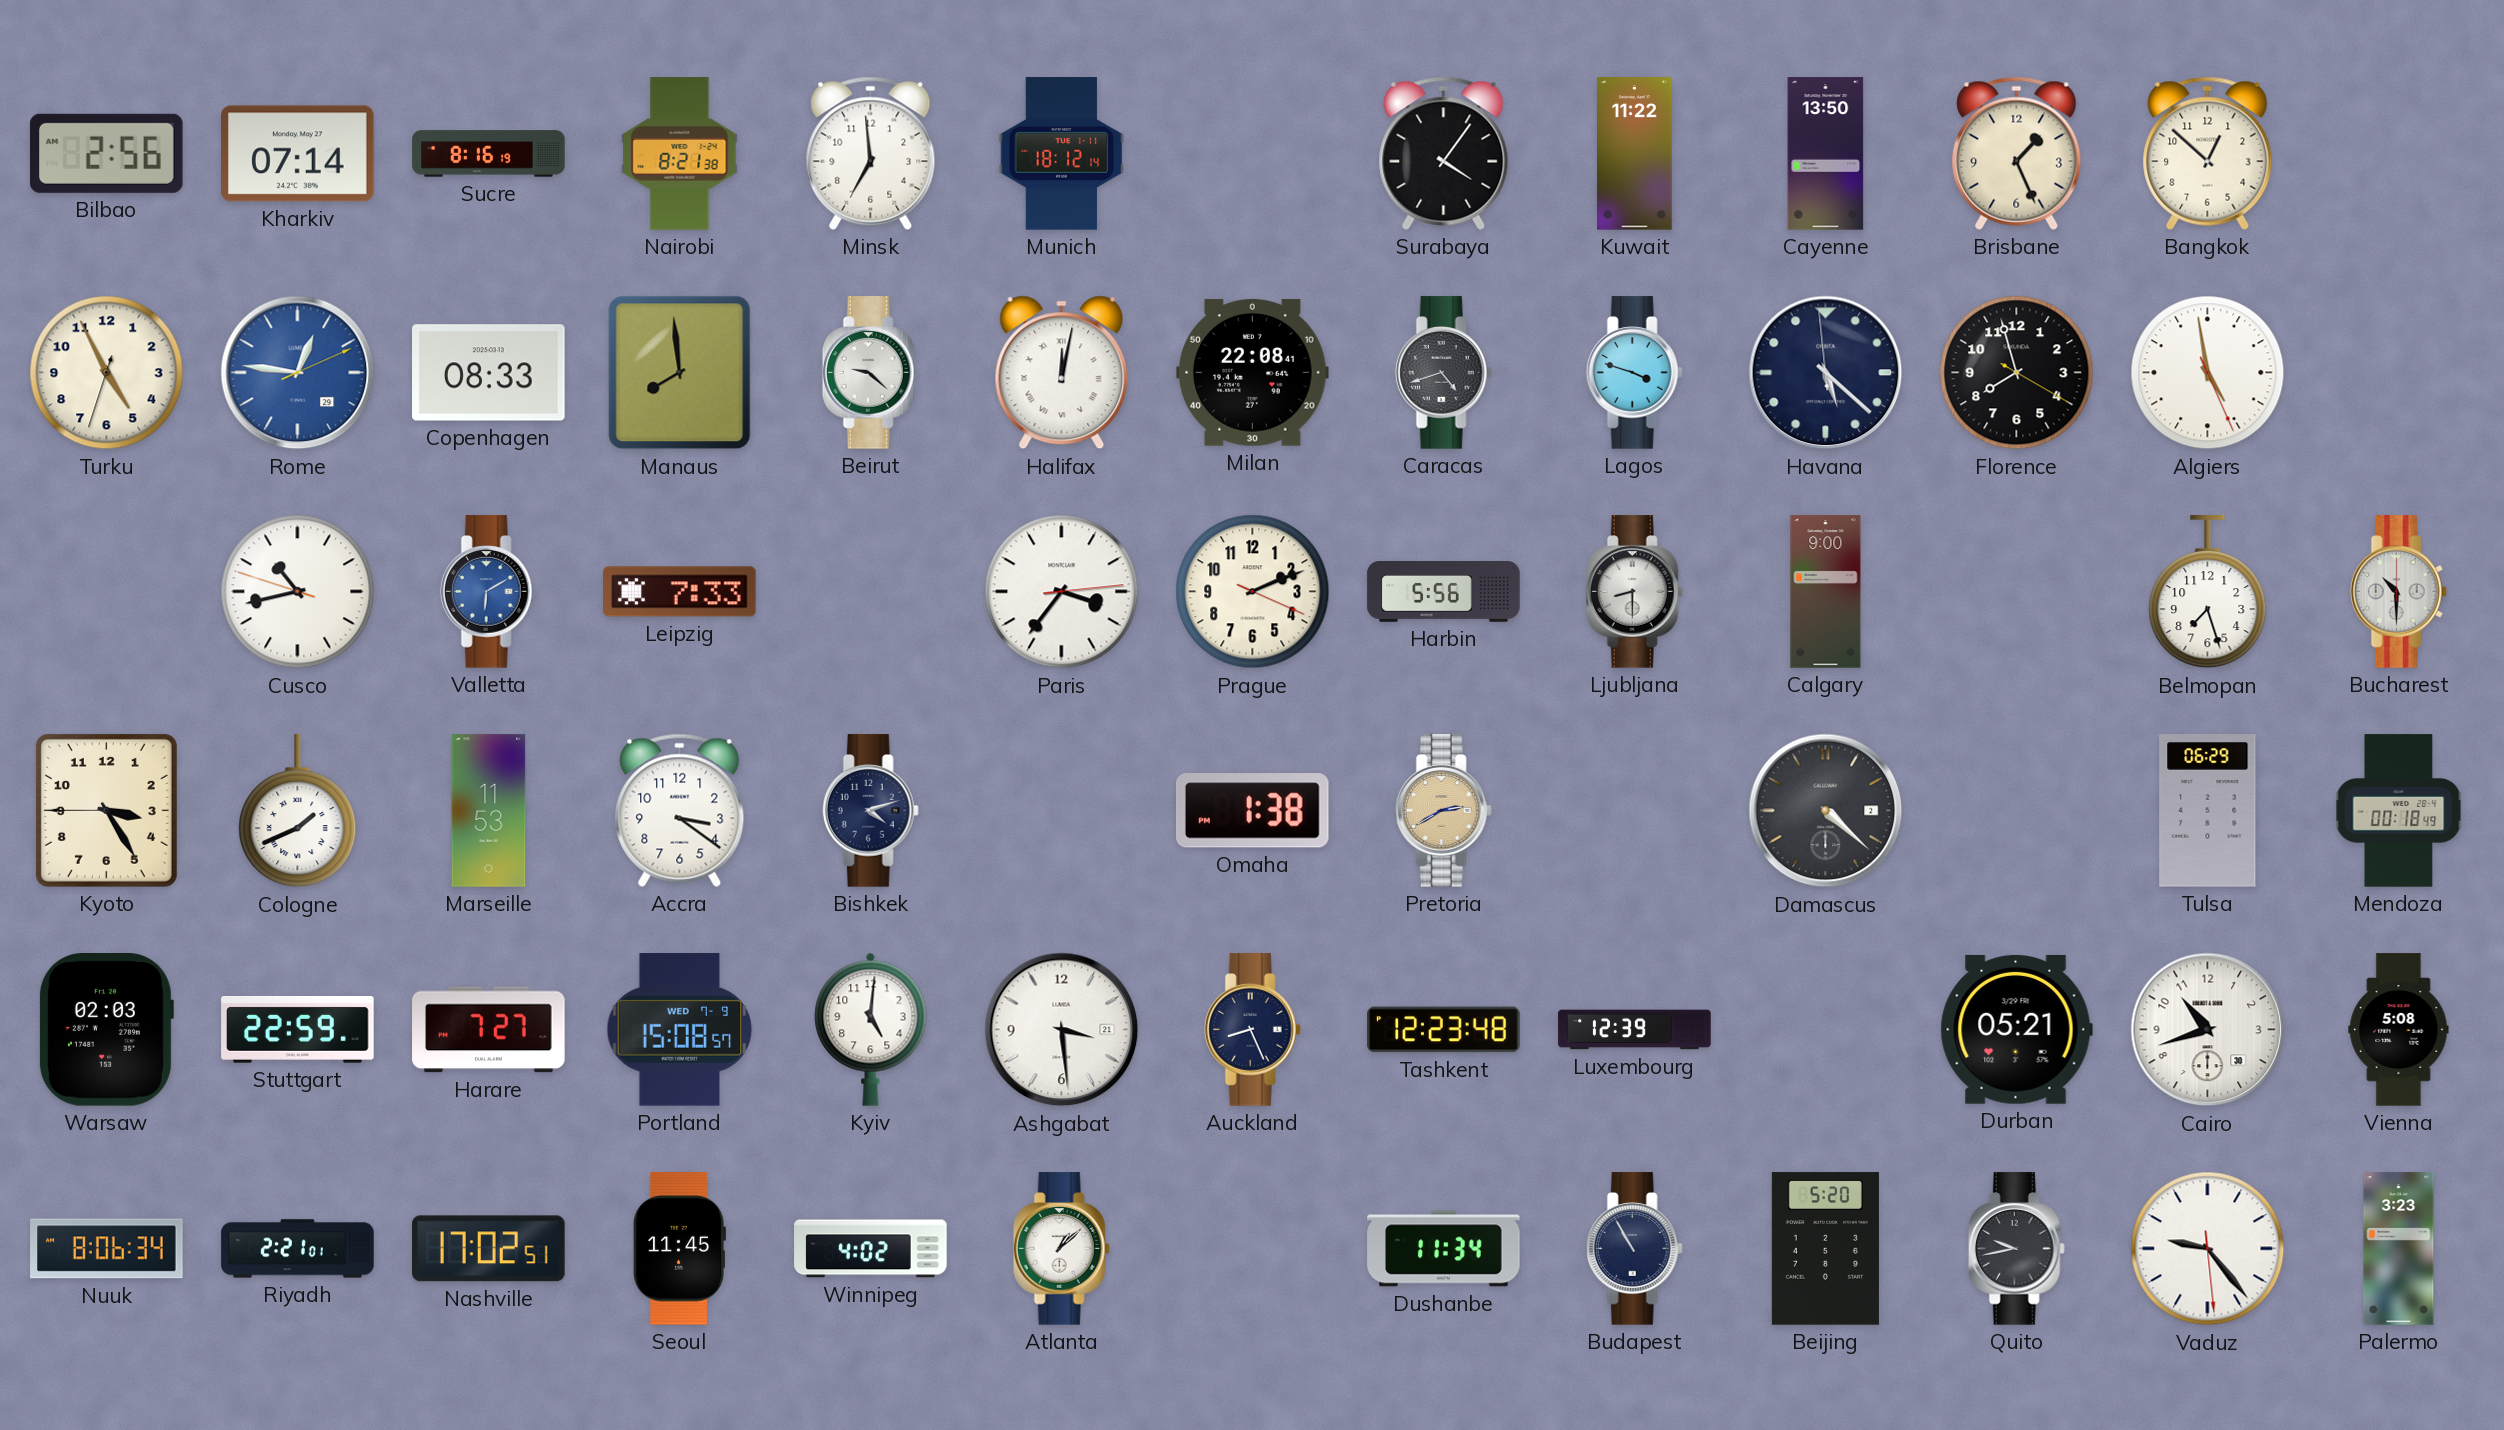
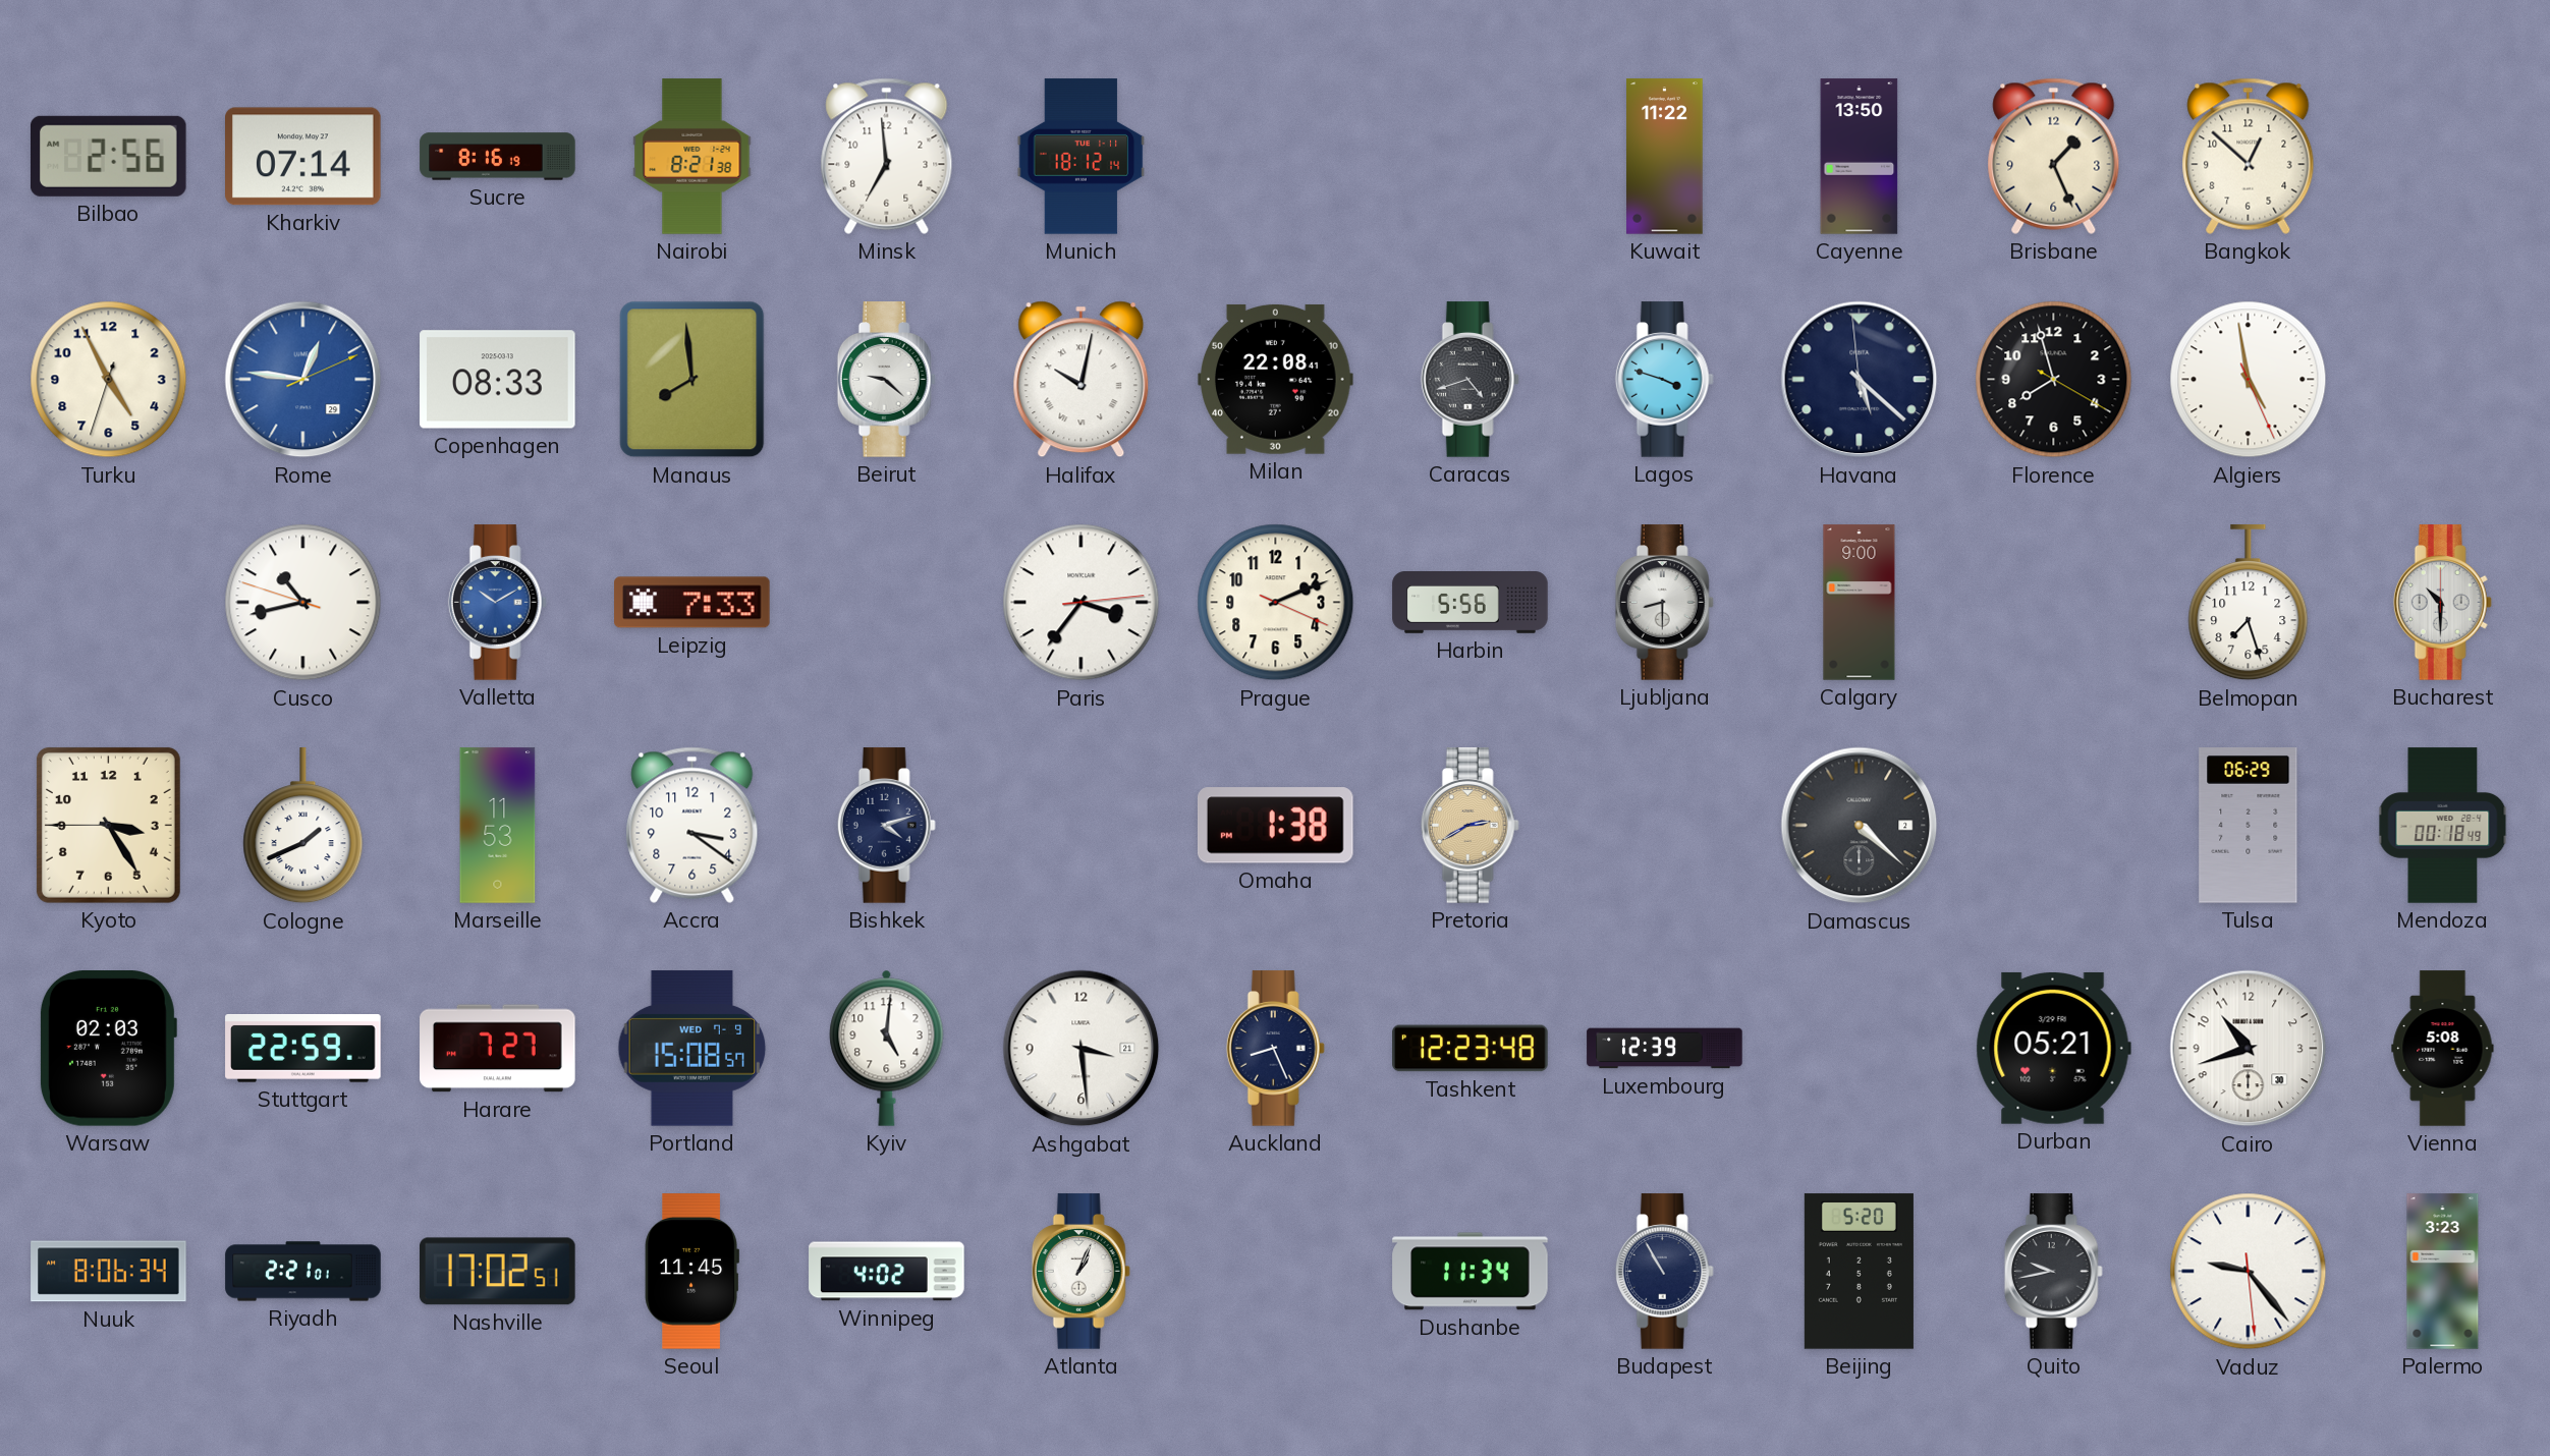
Surabaya: 4:06 -> none (1444, 153)
Halifax: 12:02 -> 10:02 (1082, 380)
Valletta: 6:10 -> 10:10 (497, 603)
Atlanta: 1:08 -> 1:04 (1080, 1272)
